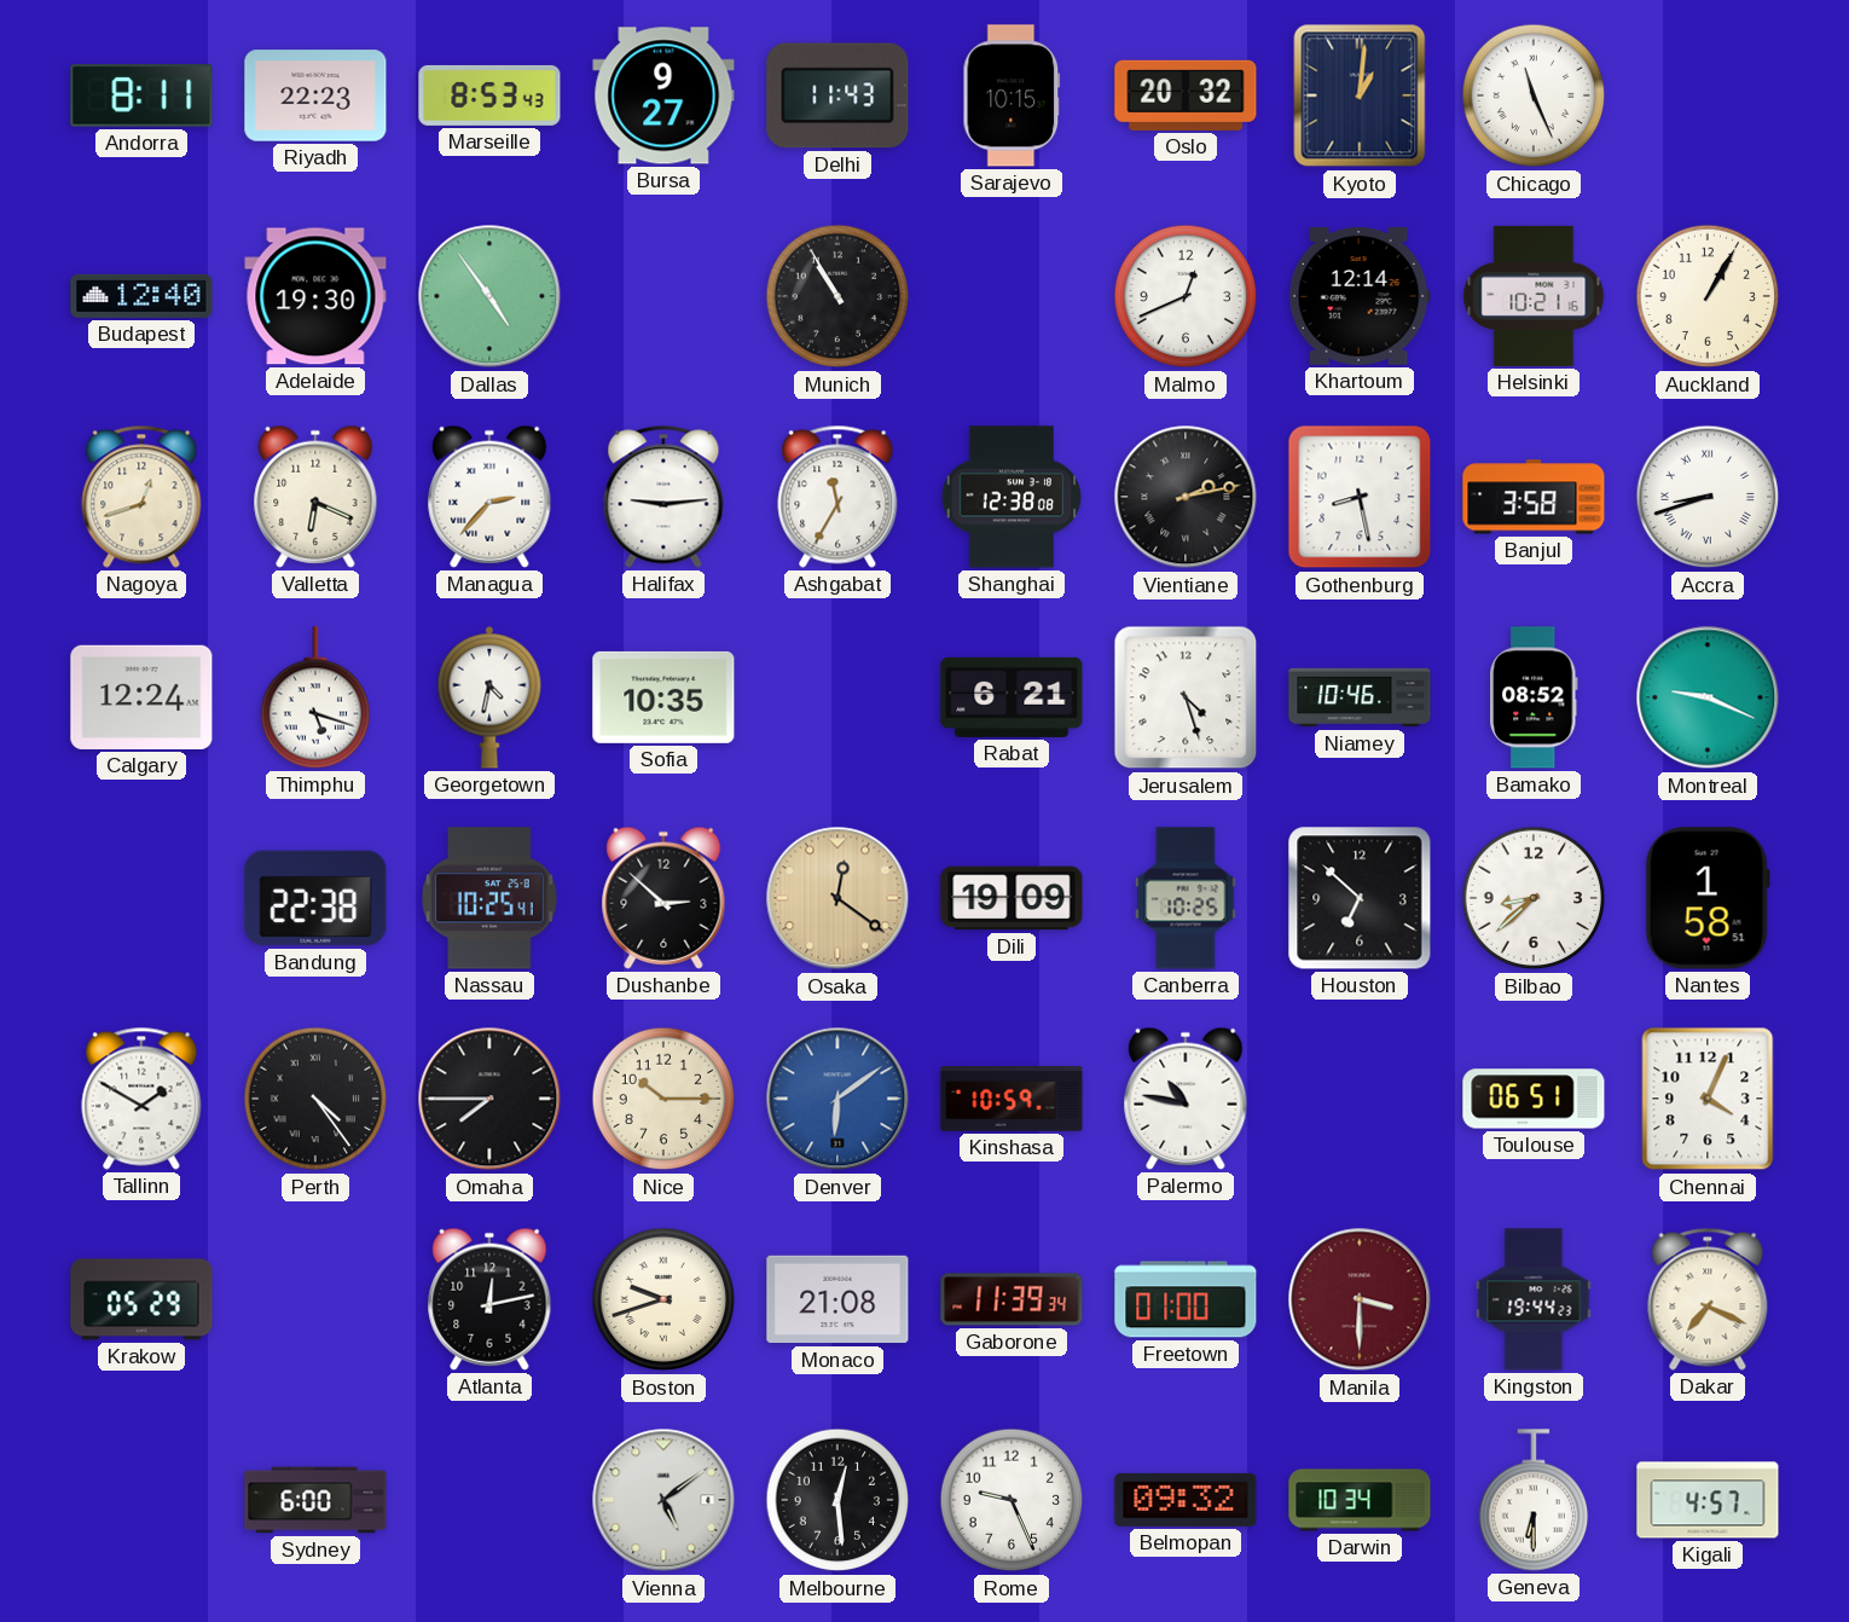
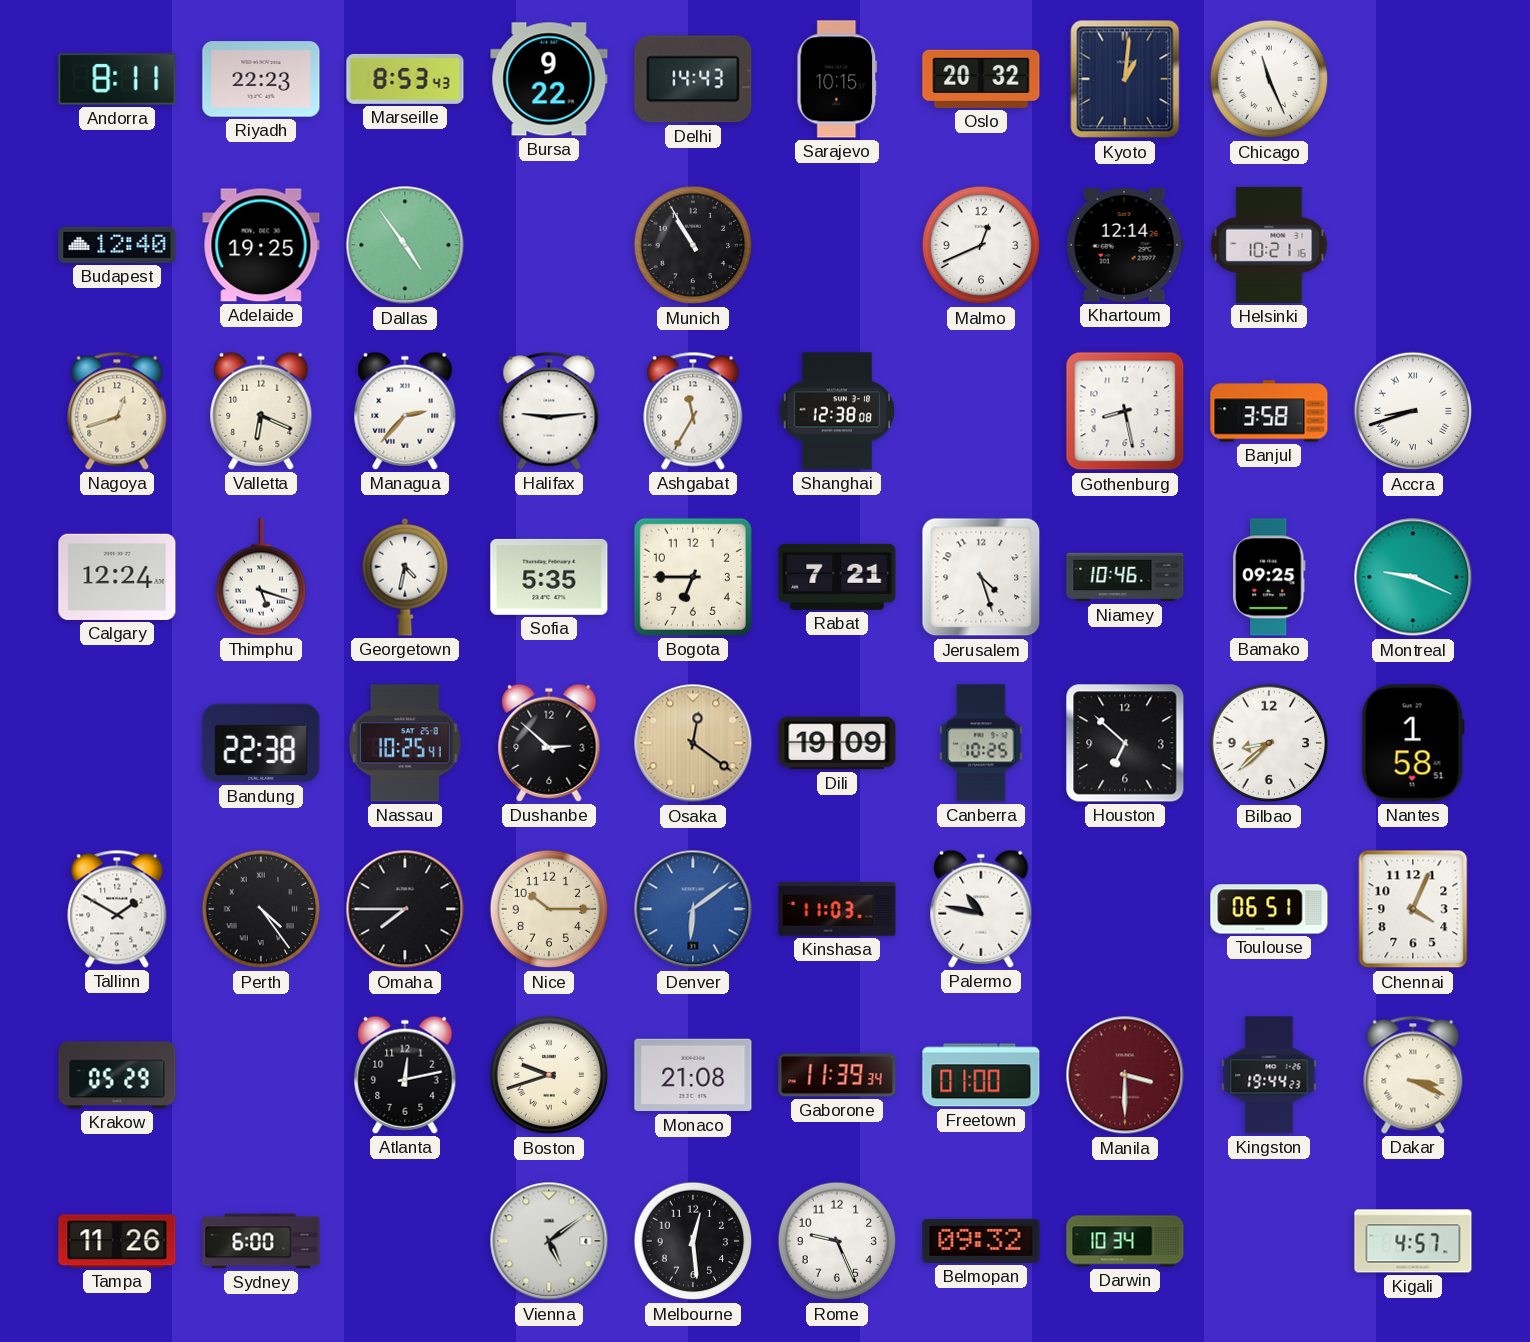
Bursa: 9:27 -> 9:22 (549, 79)
Delhi: 11:43 -> 14:43 (693, 79)
Adelaide: 19:30 -> 19:25 (261, 245)
Auckland: 1:05 -> none (1708, 296)
Vientiane: 2:13 -> none (1186, 497)
Sofia: 10:35 -> 5:35 (549, 577)
Bogota: none -> 6:45 (693, 577)
Rabat: 6:21 -> 7:21 (837, 577)
Bamako: 08:52 -> 09:25 (1270, 577)
Kinshasa: 10:59 -> 11:03 (837, 909)
Dakar: 7:19 -> 3:19 (1413, 1075)
Tampa: none -> 11:26 (117, 1241)
Geneva: 6:30 -> none (1534, 1500)
